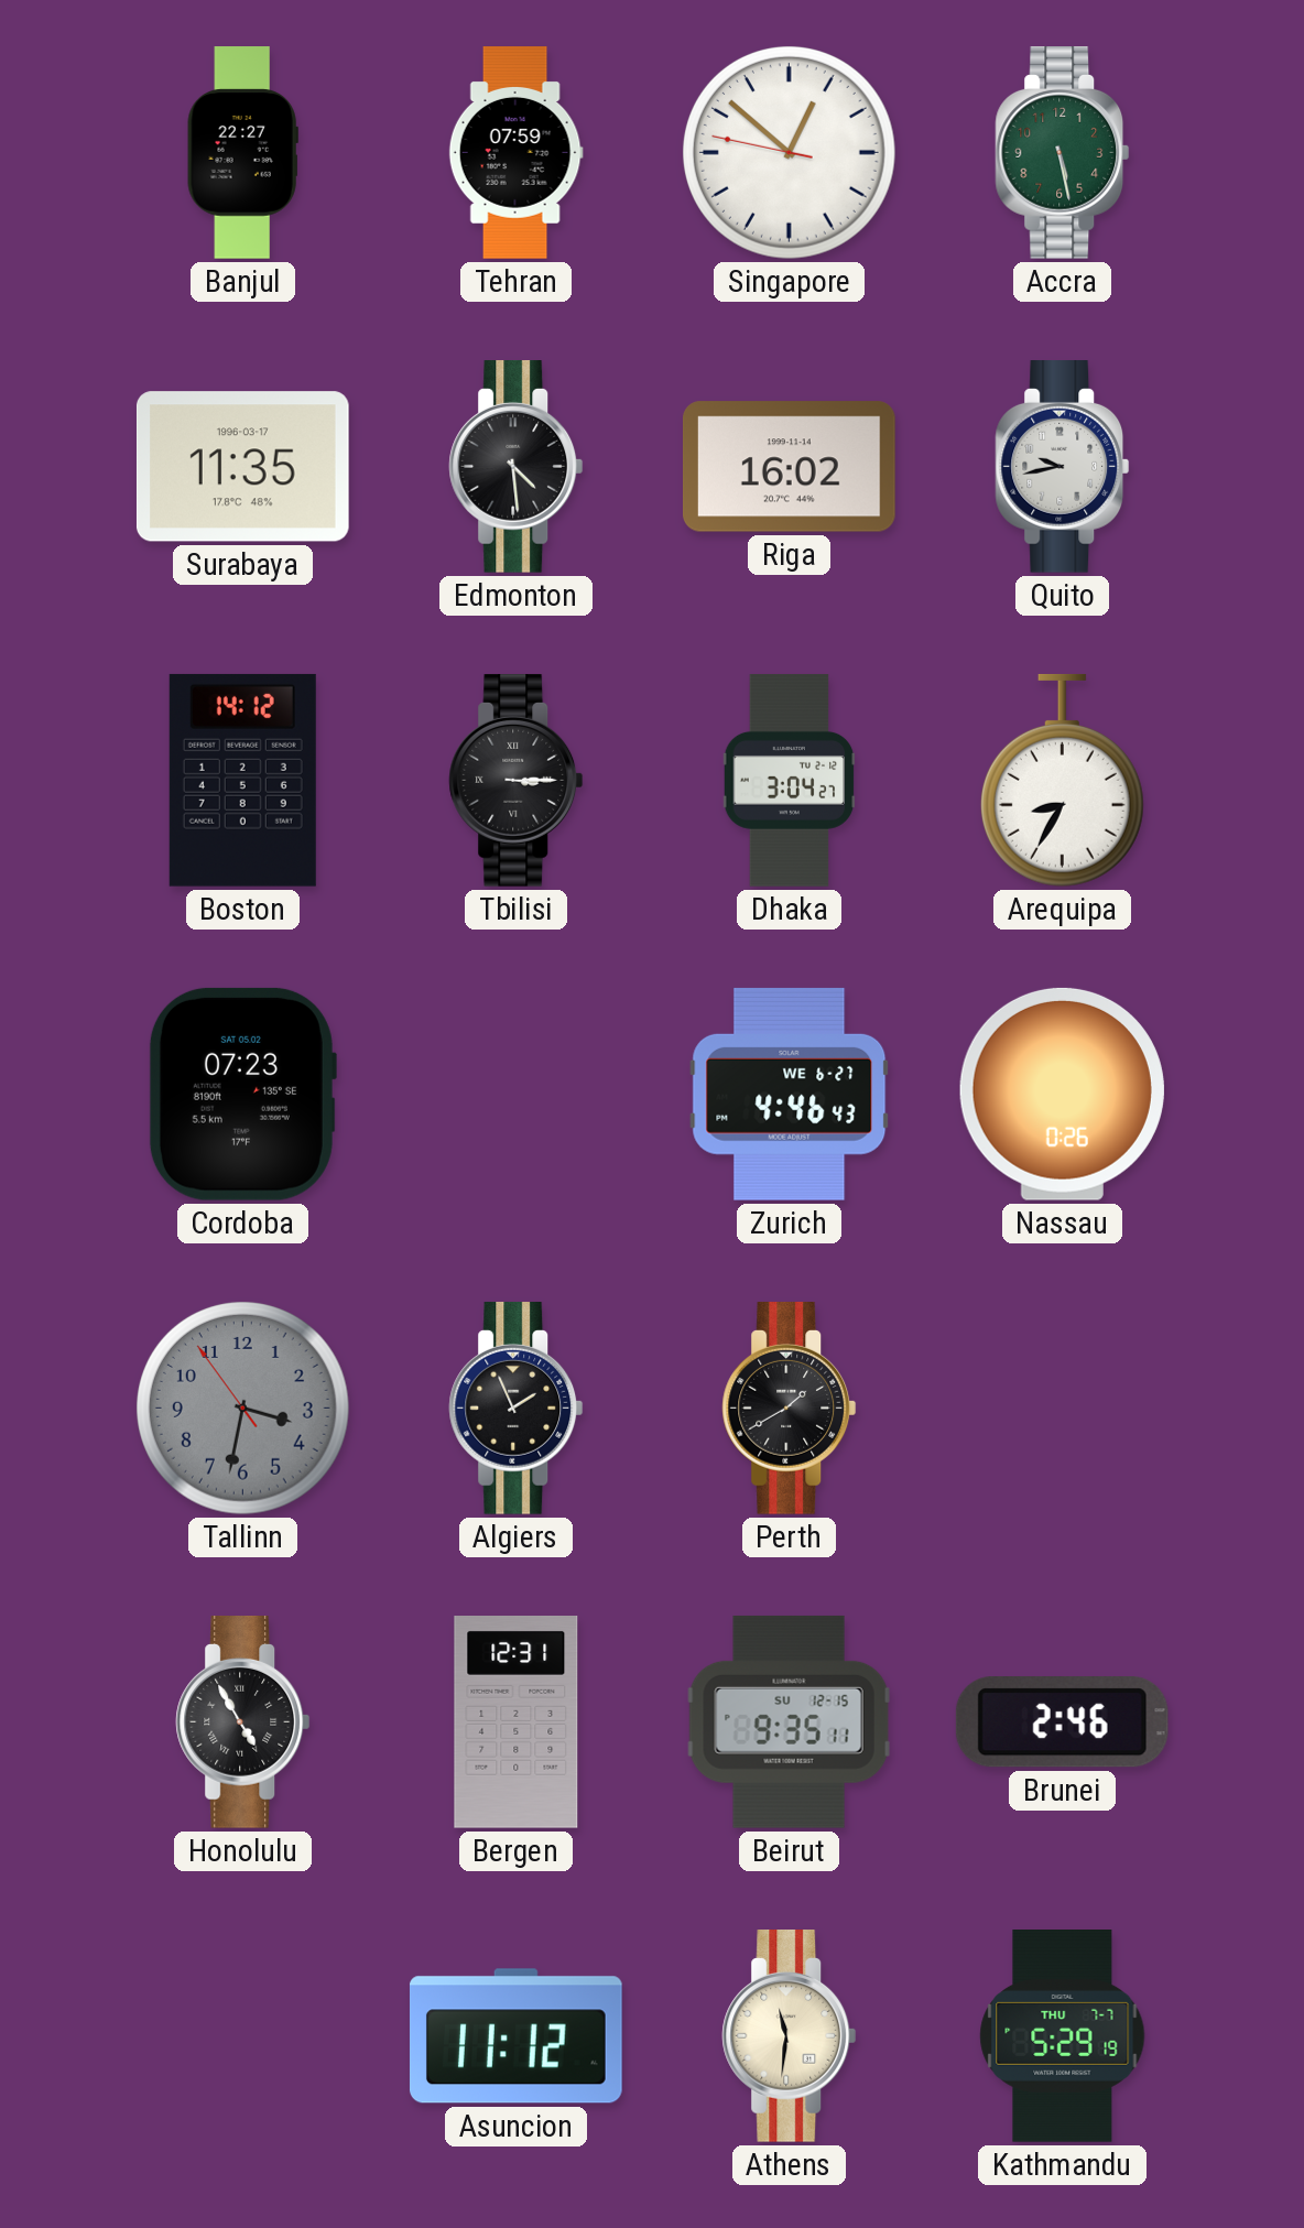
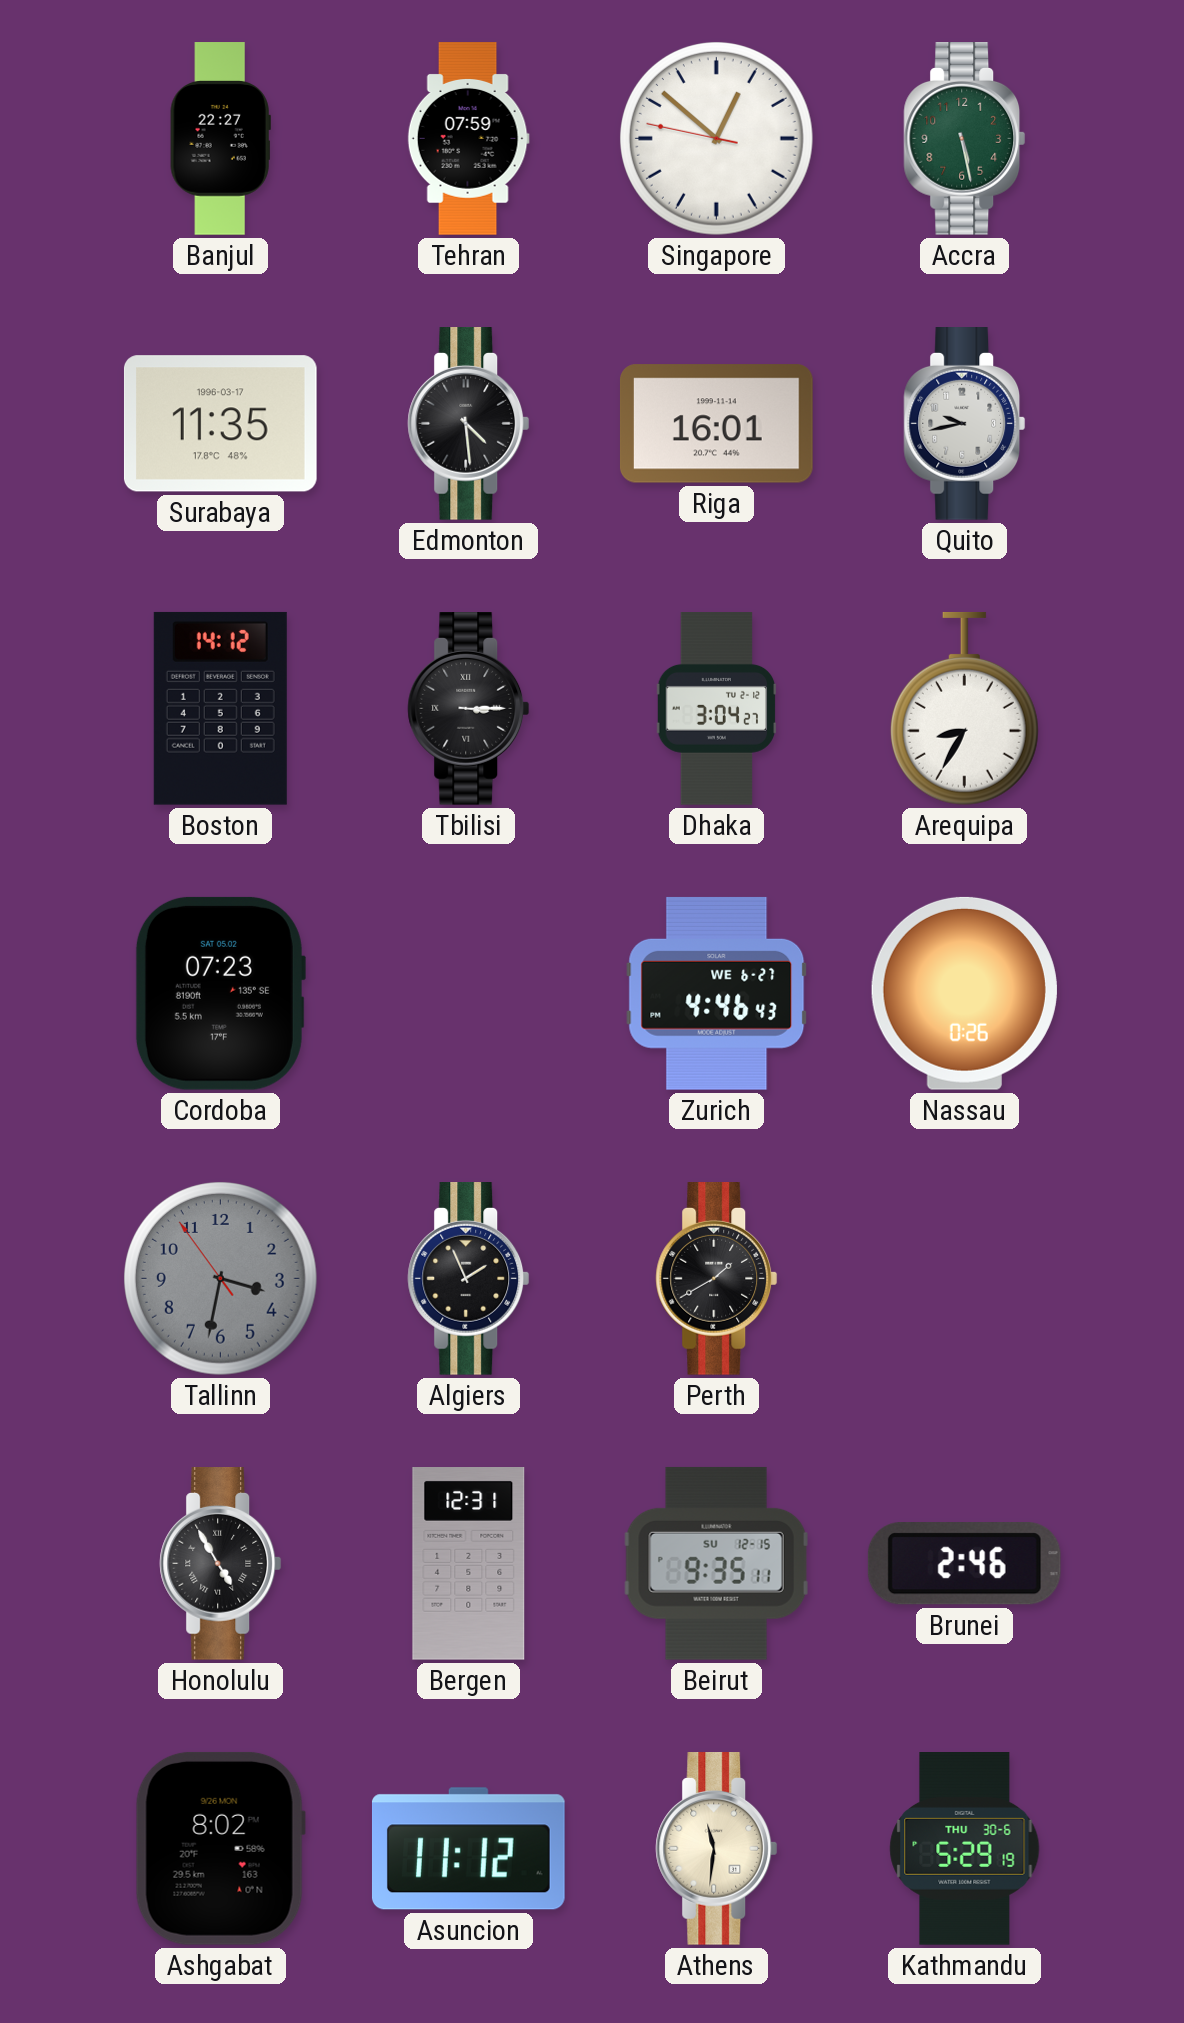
Riga: 16:02 -> 16:01 (716, 424)
Ashgabat: none -> 8:02 (220, 1848)
Kathmandu date: THU 7-7 -> THU 30-6 (965, 1849)
